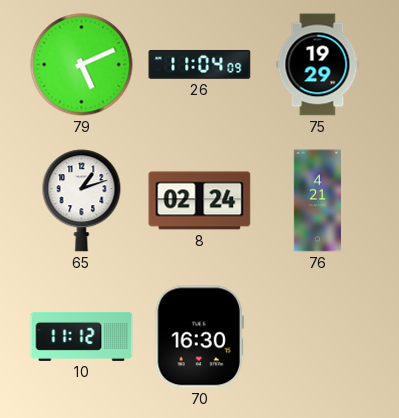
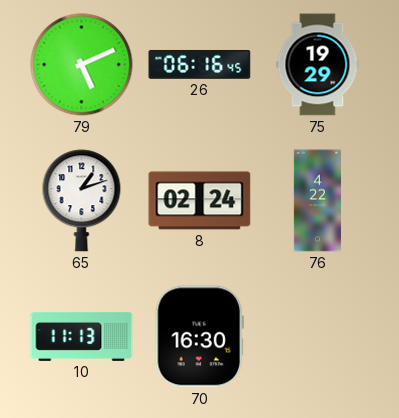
26: 11:04 -> 06:16 (200, 64)
76: 4:21 -> 4:22 (317, 201)
10: 11:12 -> 11:13 (82, 336)
